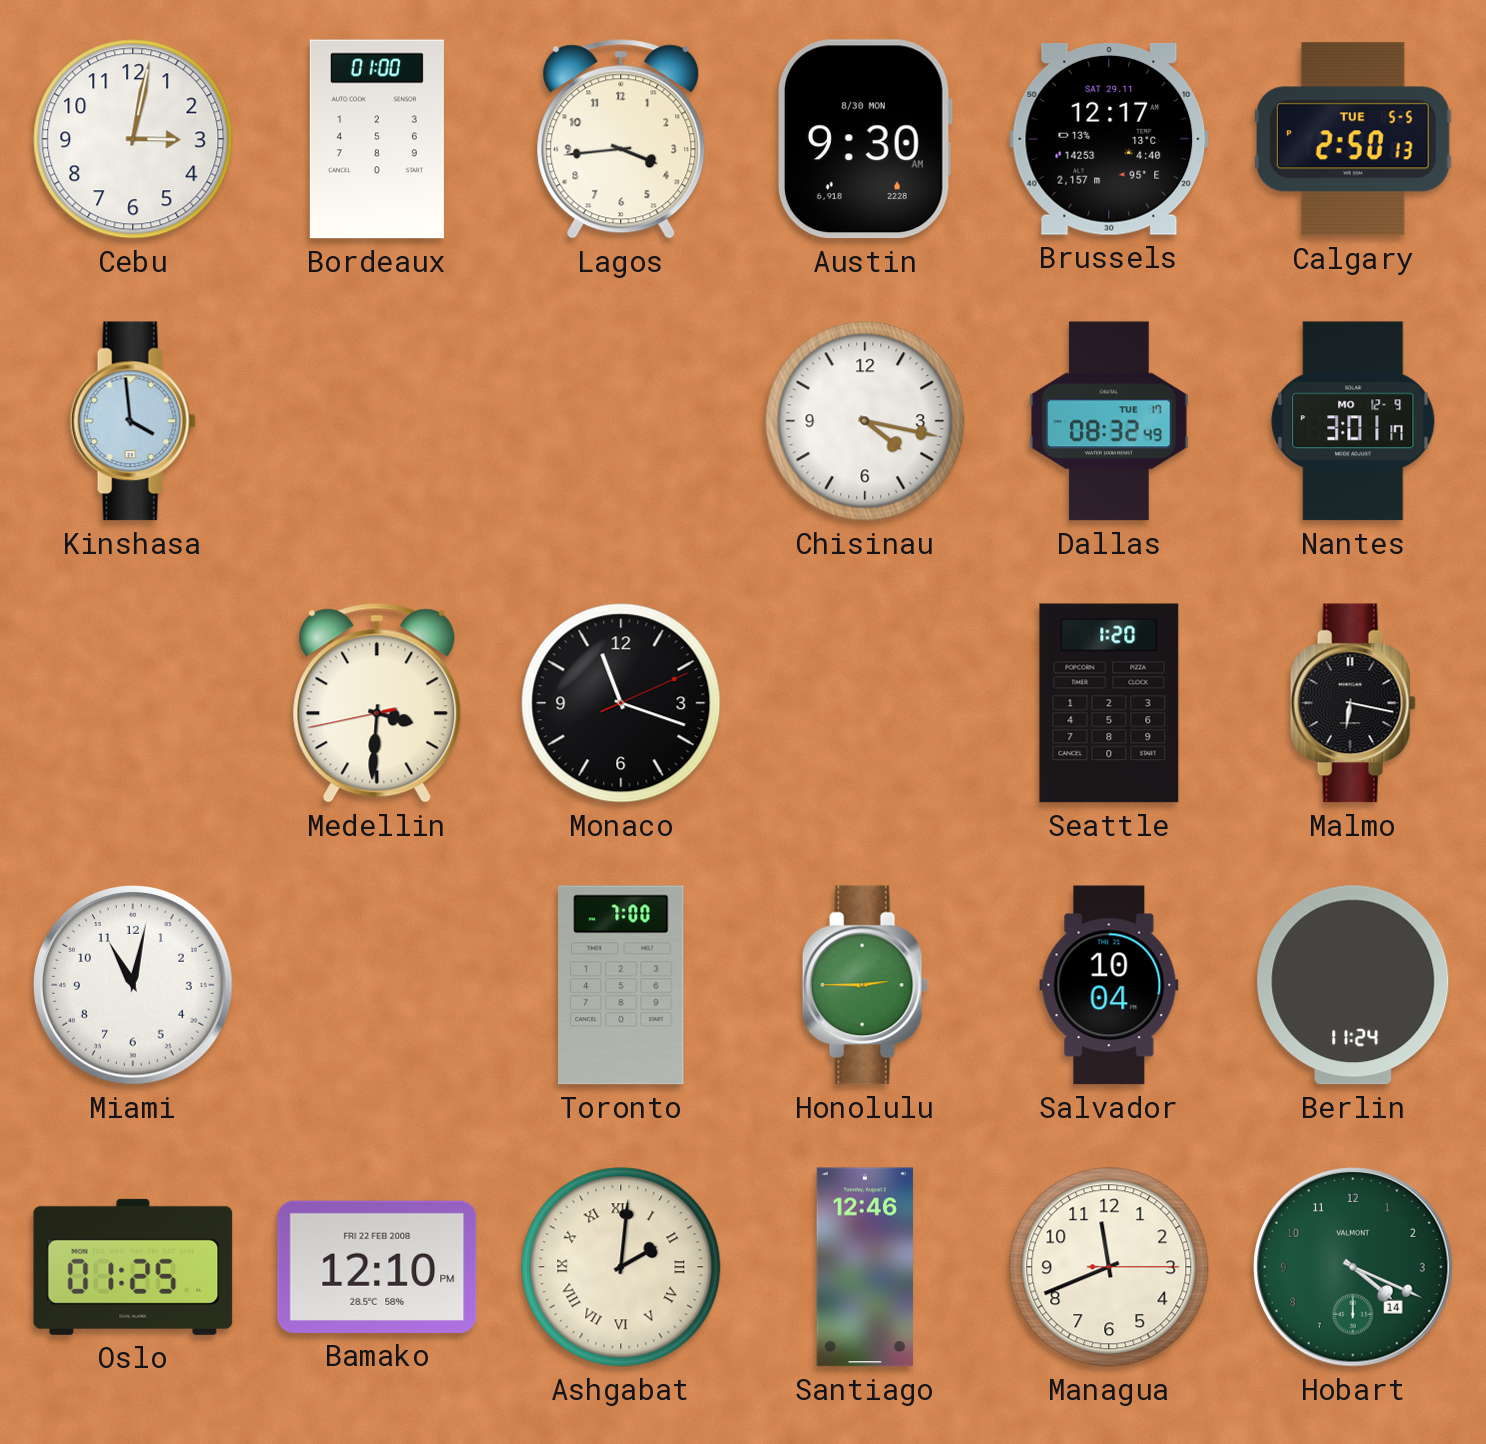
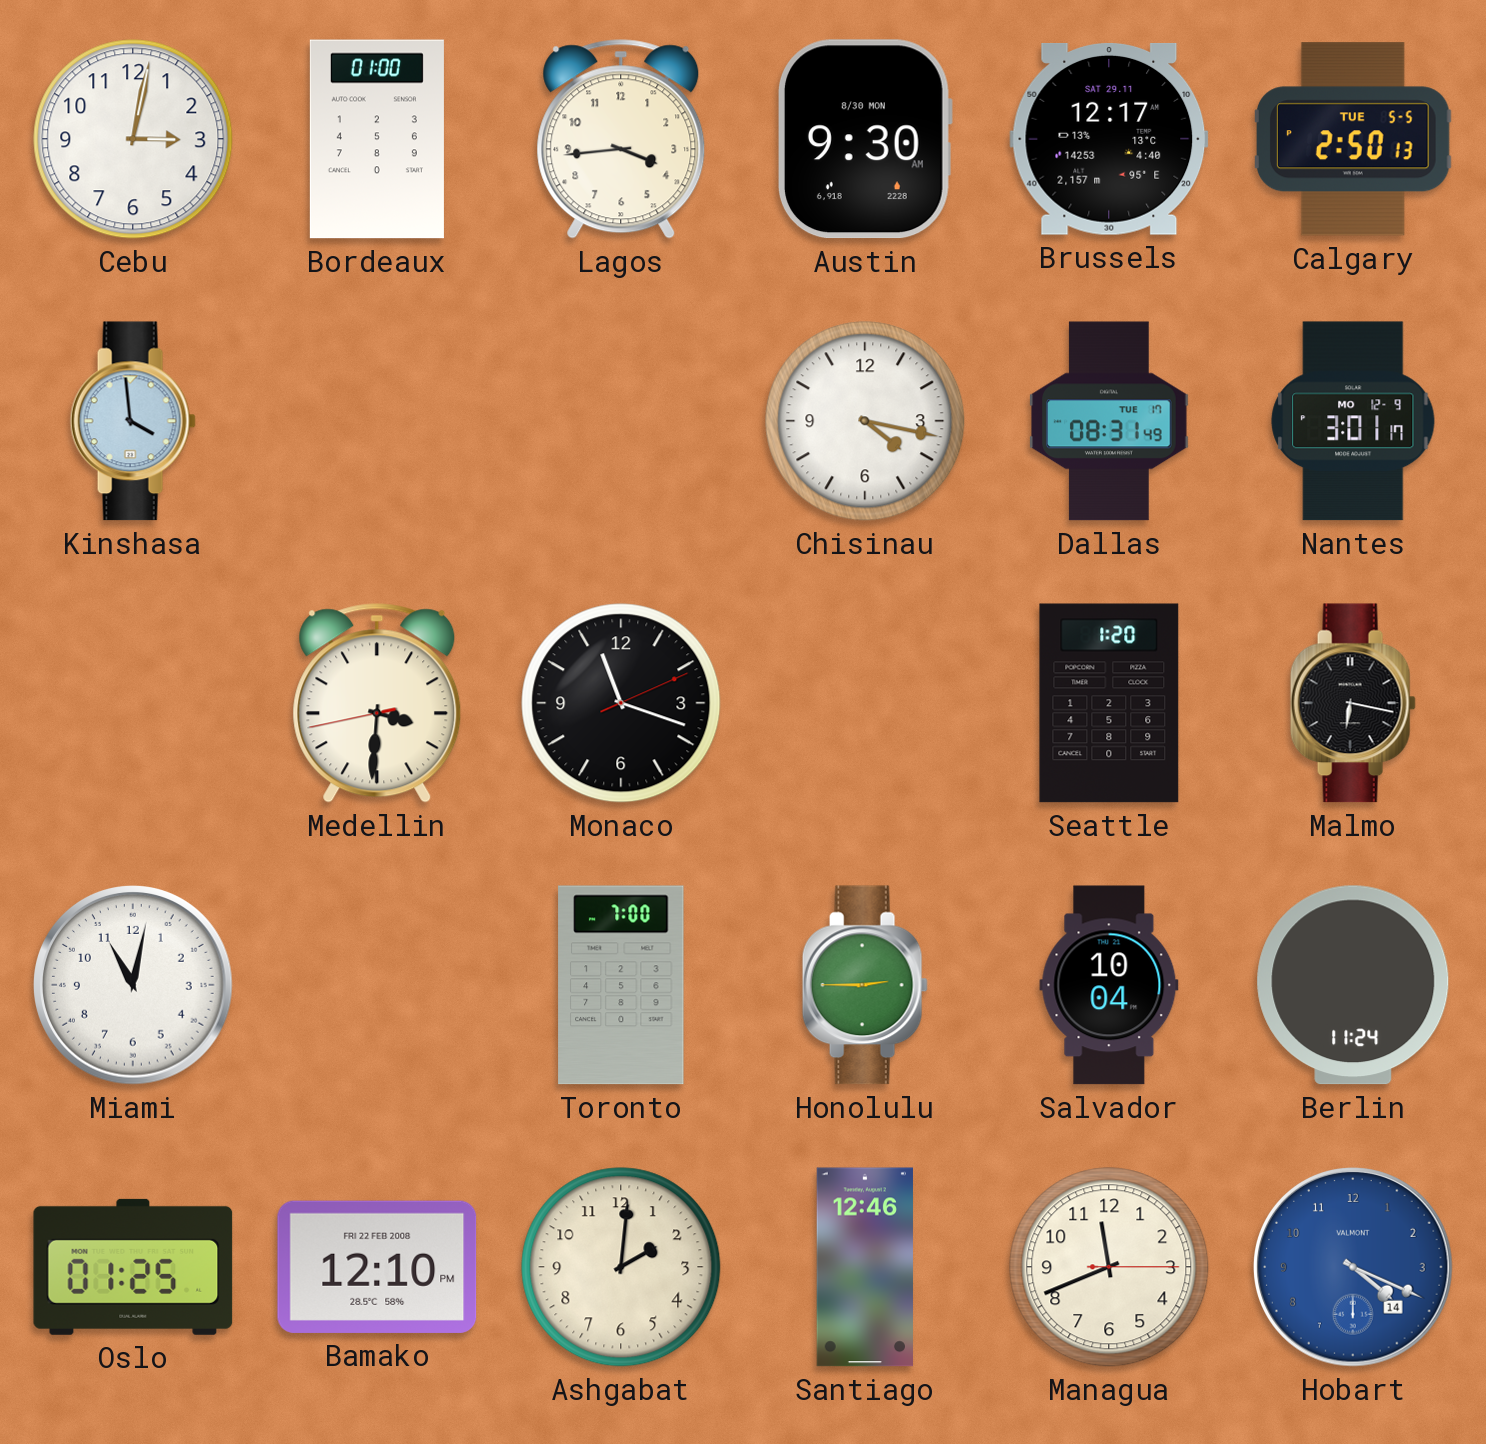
Dallas: 08:32 -> 08:31 (1109, 421)
Ashgabat numerals: Roman -> Arabic (621, 1267)
Hobart dial: green -> blue (1353, 1267)
